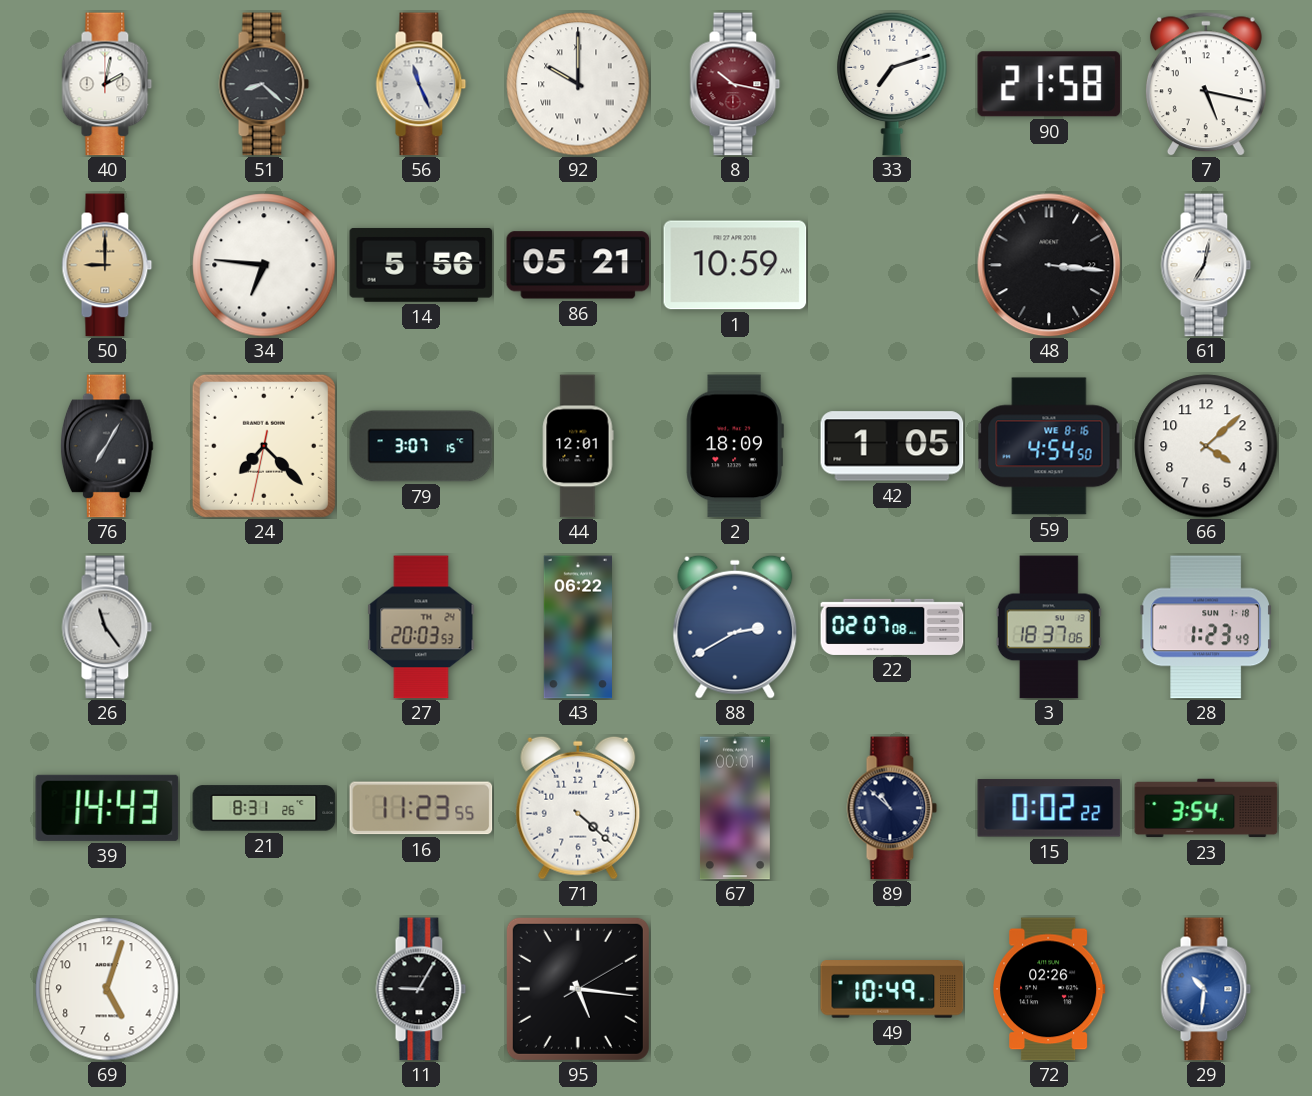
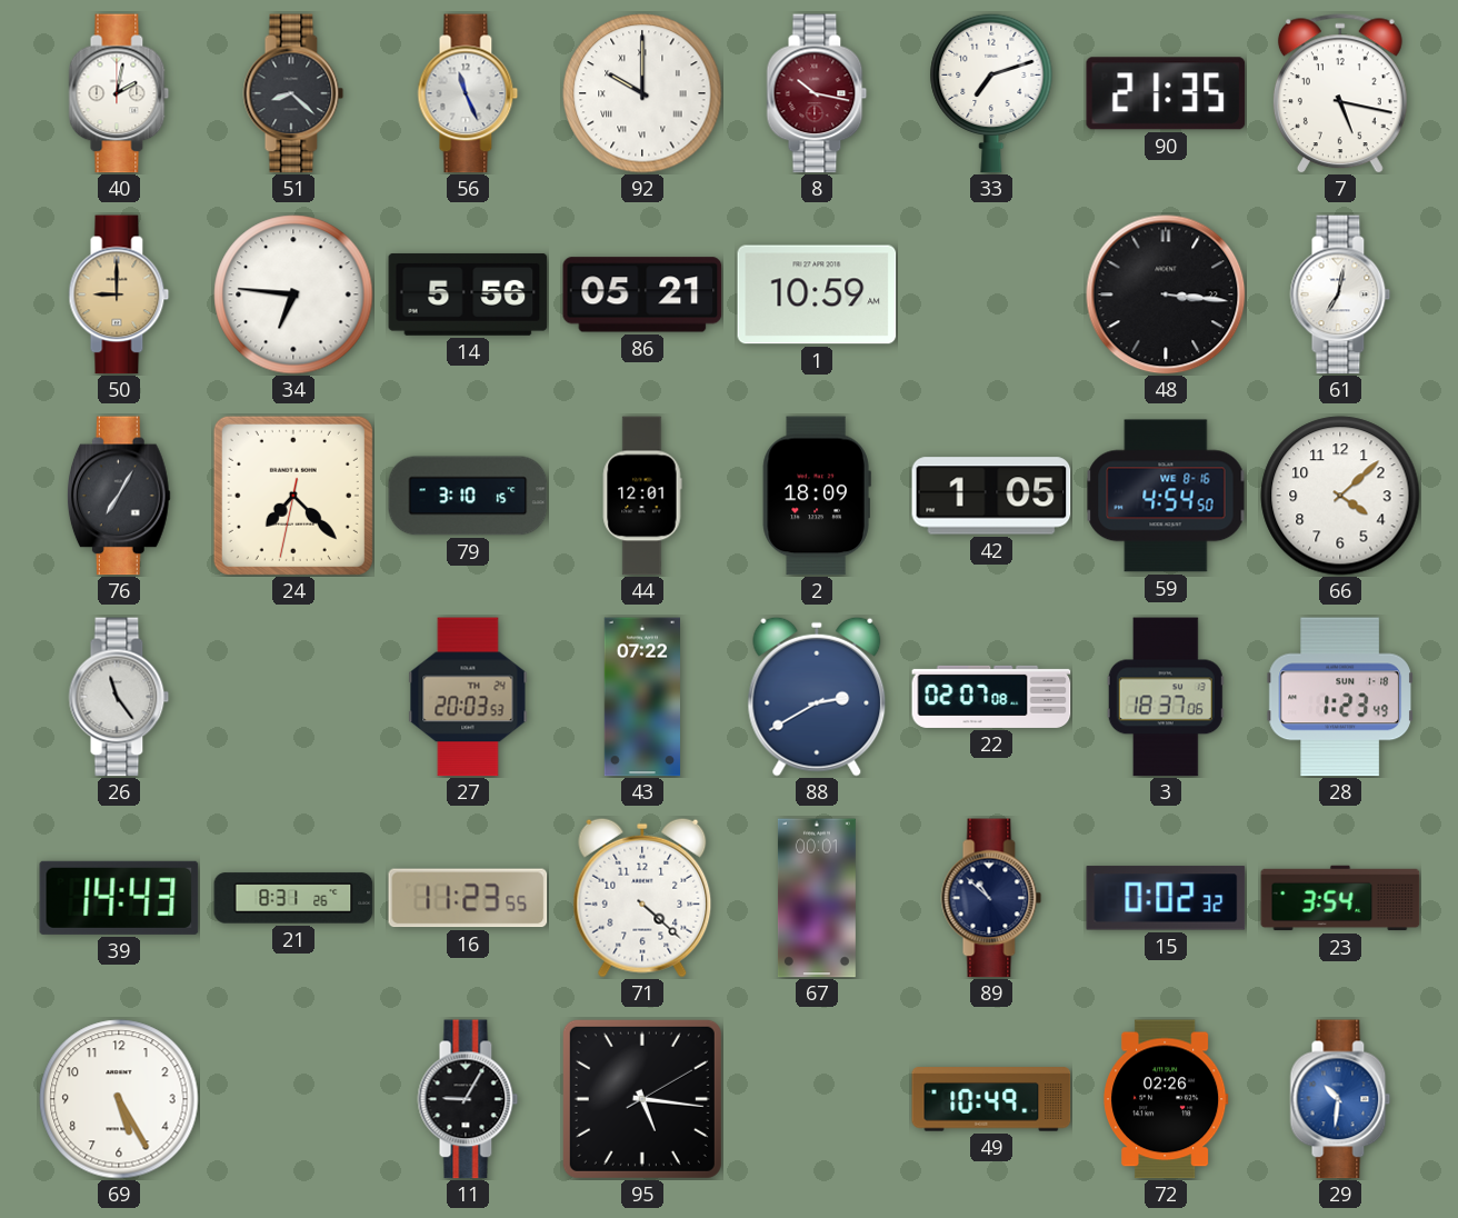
90: 21:58 -> 21:35 (1166, 93)
79: 3:07 -> 3:10 (468, 496)
43: 06:22 -> 07:22 (641, 697)
15: 0:02:22 -> 0:02:32 (1166, 898)
69: 5:03 -> 5:25 (119, 1099)
